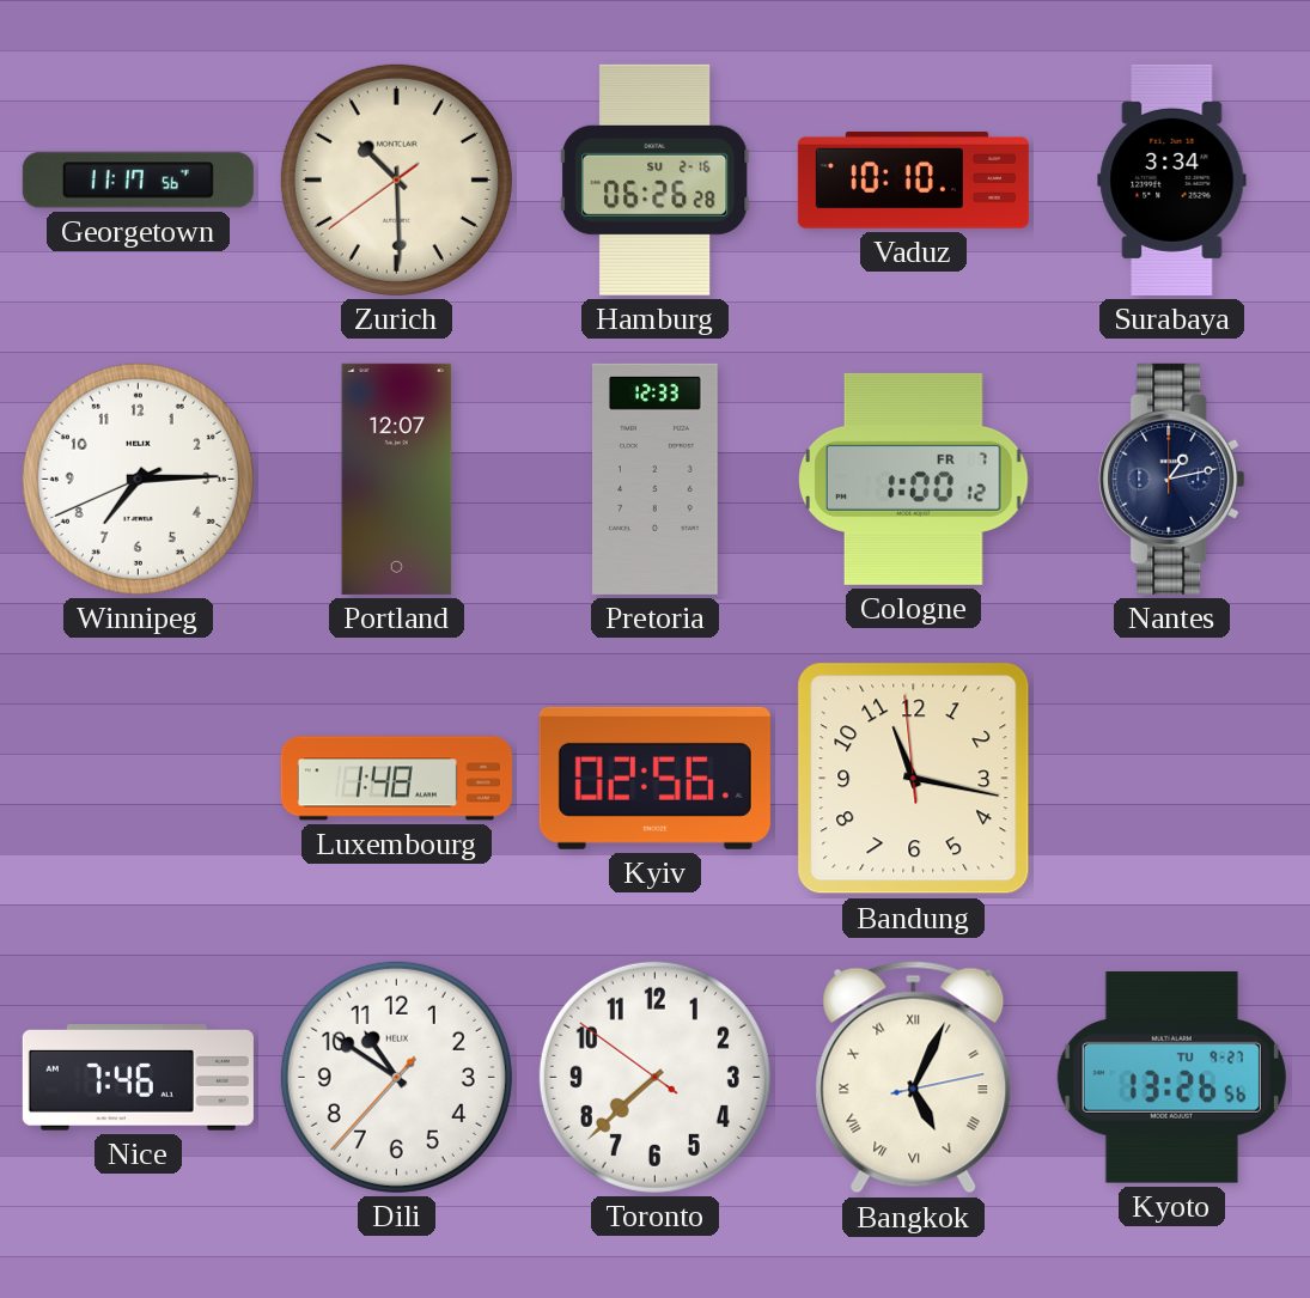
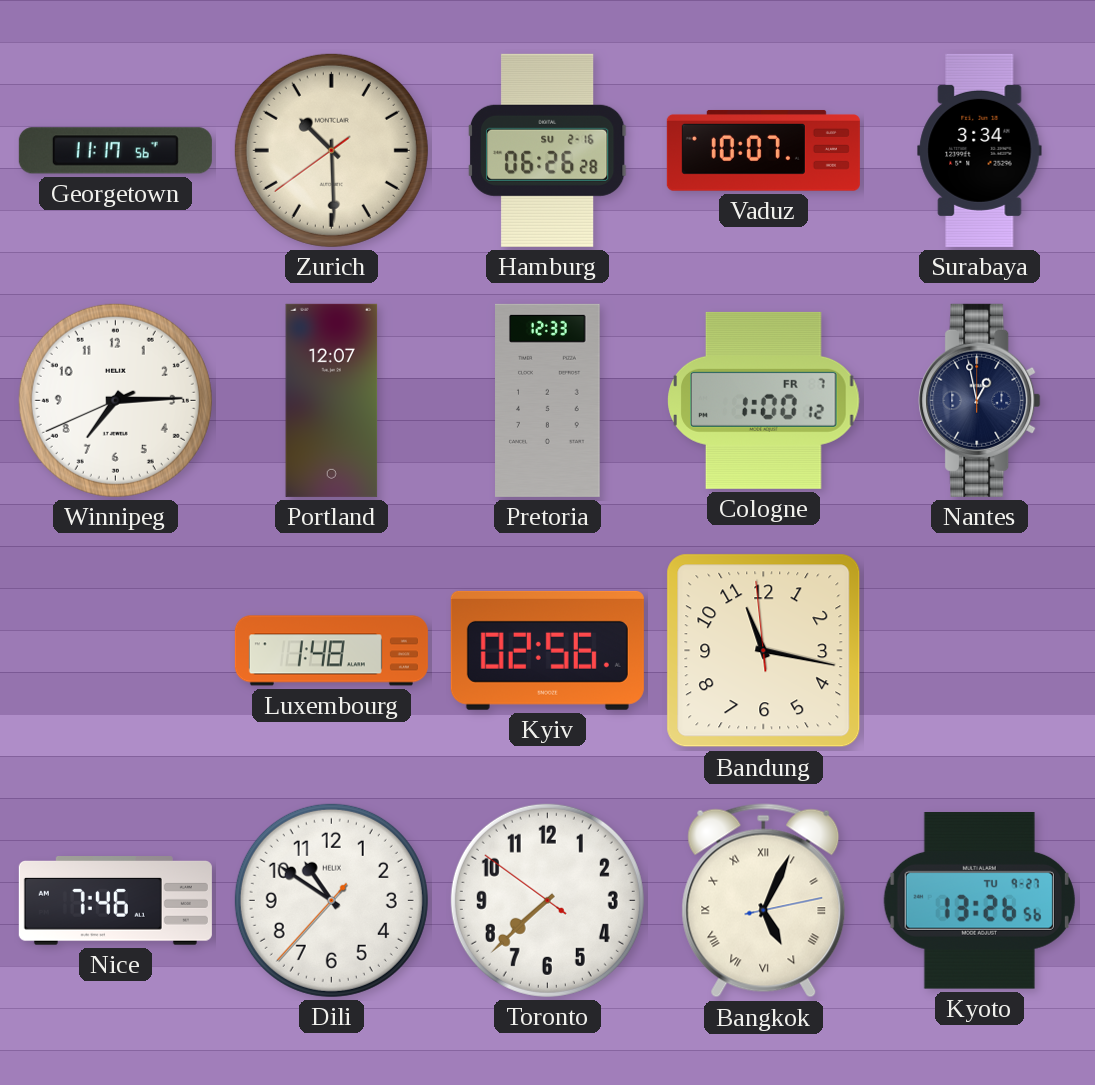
Vaduz: 10:10 -> 10:07 (763, 151)
Nantes: 1:13 -> 12:58 (980, 400)
